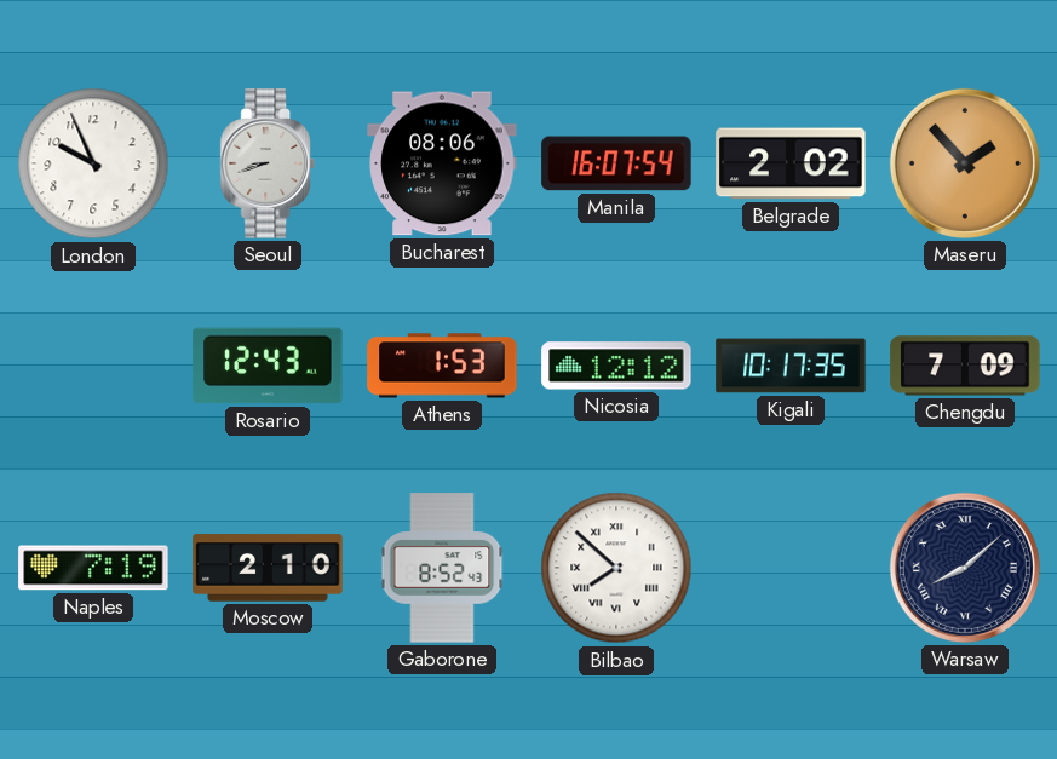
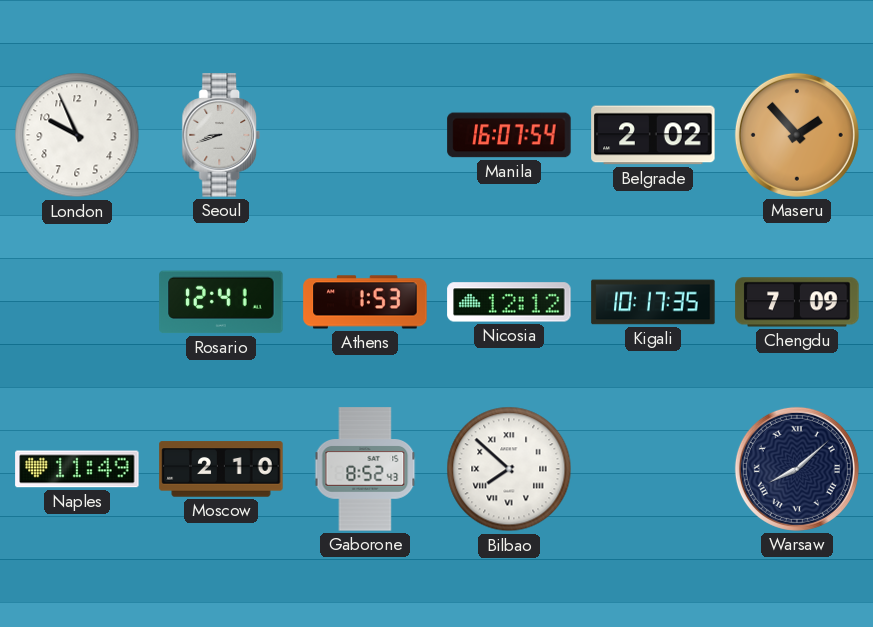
Bucharest: 08:06 -> none (442, 163)
Rosario: 12:43 -> 12:41 (221, 302)
Naples: 7:19 -> 11:49 (77, 469)
